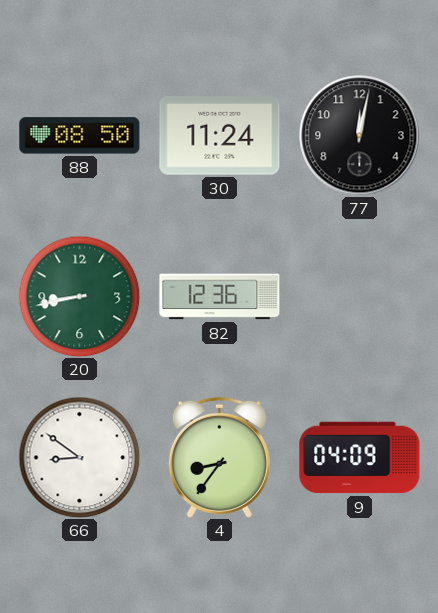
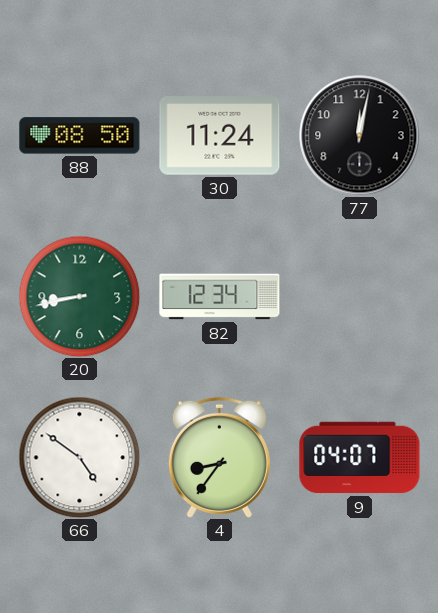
82: 12:36 -> 12:34 (220, 297)
66: 8:51 -> 4:51 (79, 457)
9: 04:09 -> 04:07 (360, 458)
